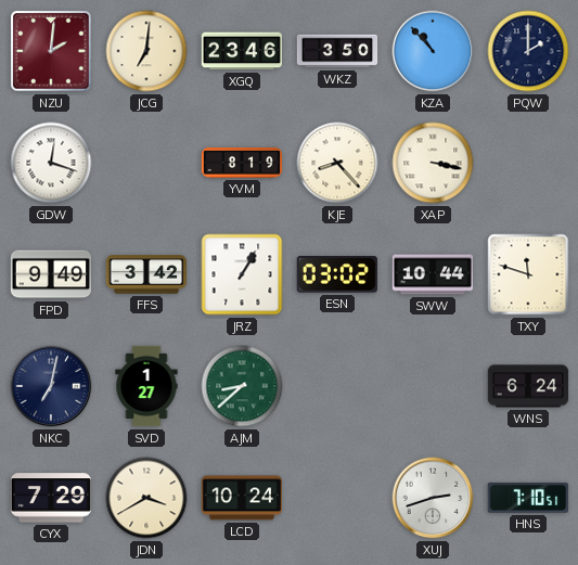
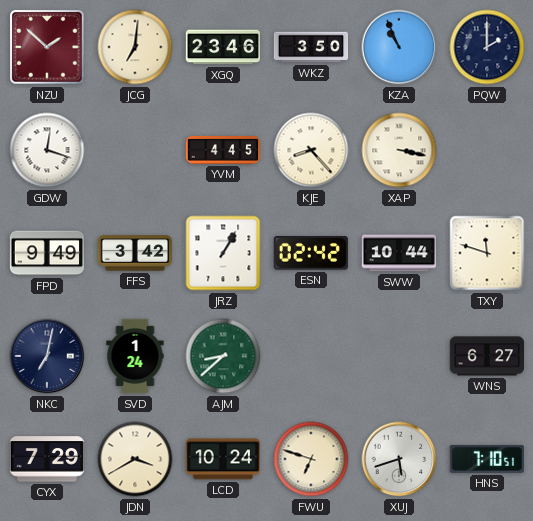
NZU: 2:01 -> 1:52 (47, 47)
KZA: 10:53 -> 10:56 (399, 47)
YVM: 8:19 -> 4:45 (223, 151)
ESN: 03:02 -> 02:42 (311, 254)
SVD: 1:27 -> 1:24 (135, 356)
WNS: 6:24 -> 6:27 (487, 356)
FWU: none -> 6:48 (311, 459)
XUJ: 2:42 -> 5:42 (399, 459)
